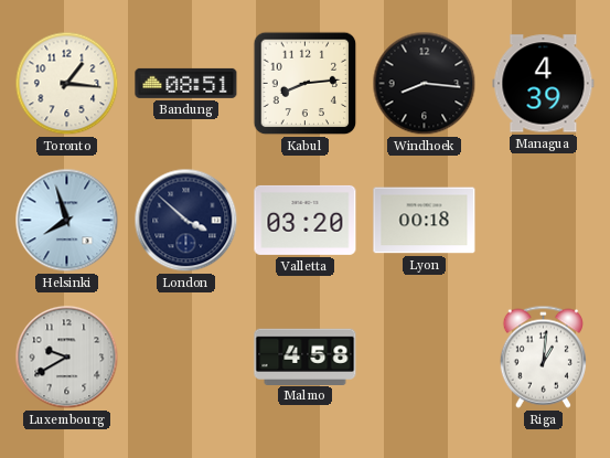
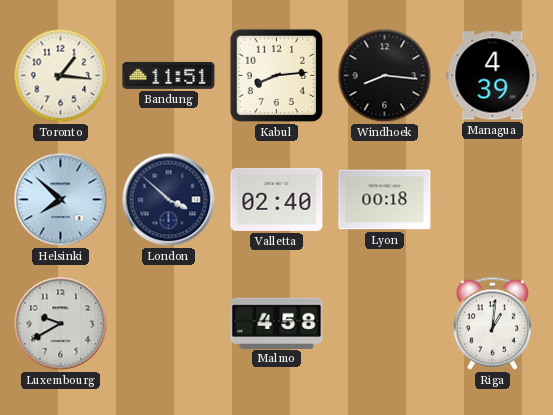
Bandung: 08:51 -> 11:51 (169, 75)
Helsinki: 7:57 -> 7:52 (61, 200)
Valletta: 03:20 -> 02:40 (277, 199)
